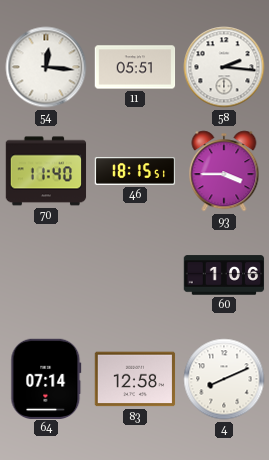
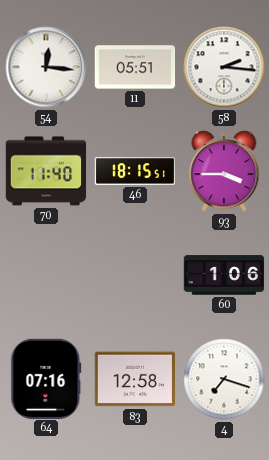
64: 07:14 -> 07:16 (46, 378)
4: 8:11 -> 7:18 (224, 379)
